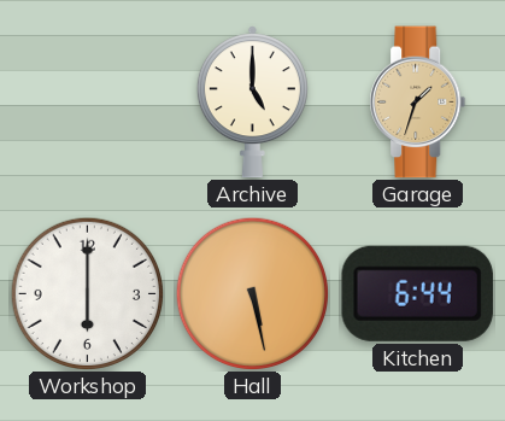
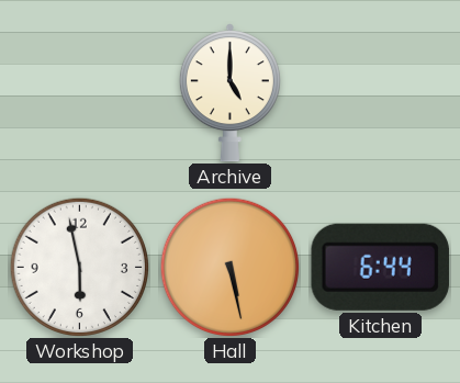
Garage: 1:33 -> none (418, 103)
Workshop: 6:00 -> 5:58 (79, 267)
